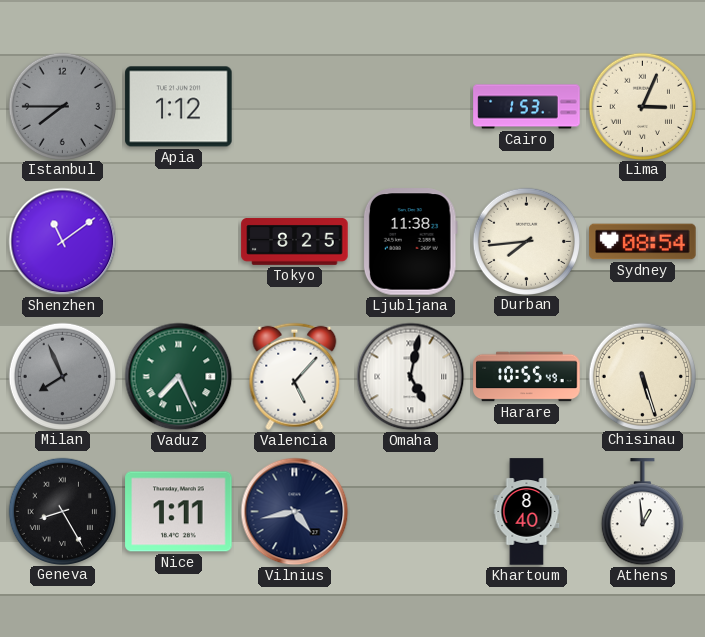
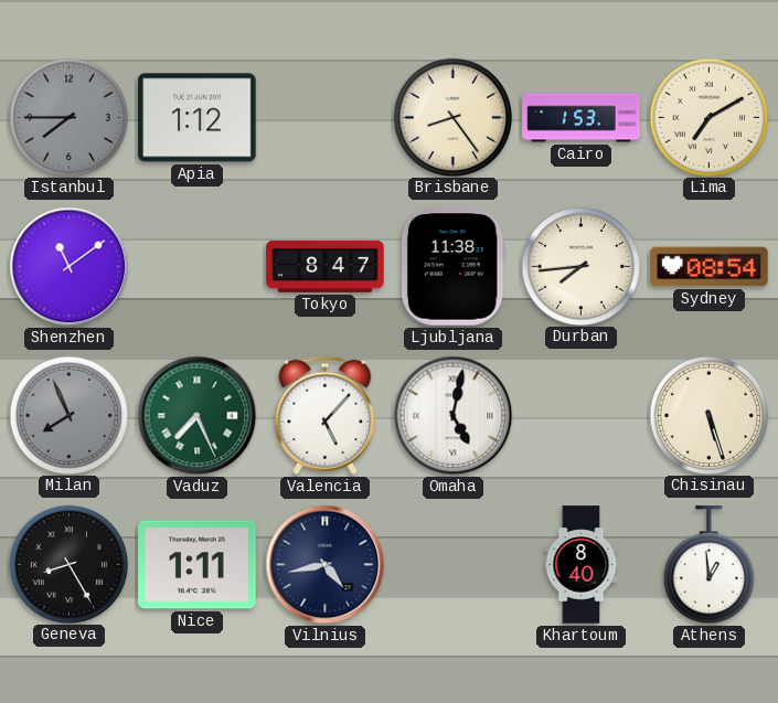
Brisbane: none -> 8:24 (452, 117)
Lima: 3:04 -> 7:10 (708, 117)
Tokyo: 8:25 -> 8:47 (326, 266)
Harare: 10:55 -> none (527, 377)
